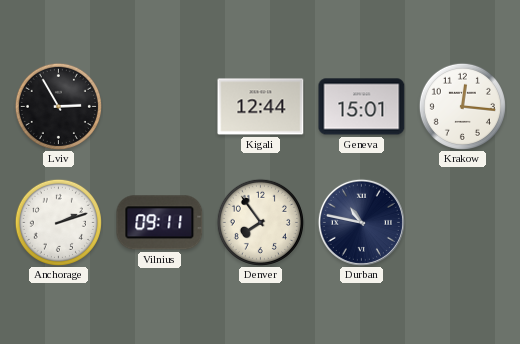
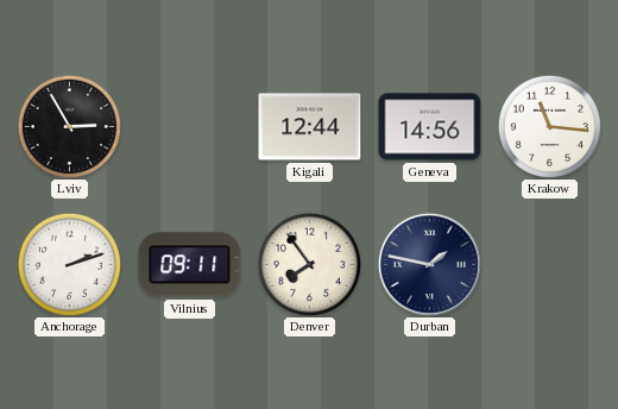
Geneva: 15:01 -> 14:56 (430, 127)
Krakow: 12:16 -> 11:16 (549, 126)
Durban: 10:47 -> 1:47 (429, 264)
